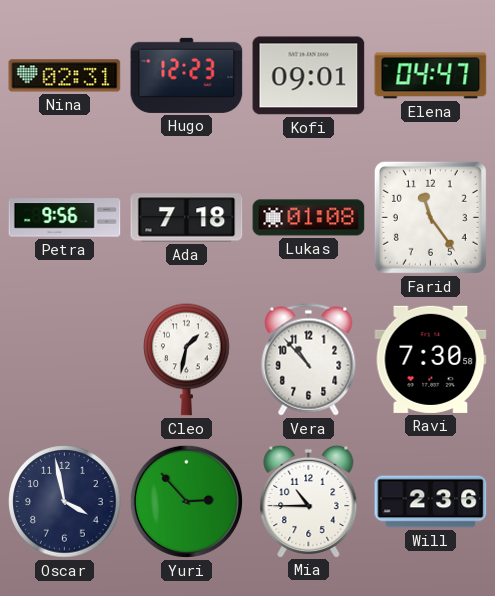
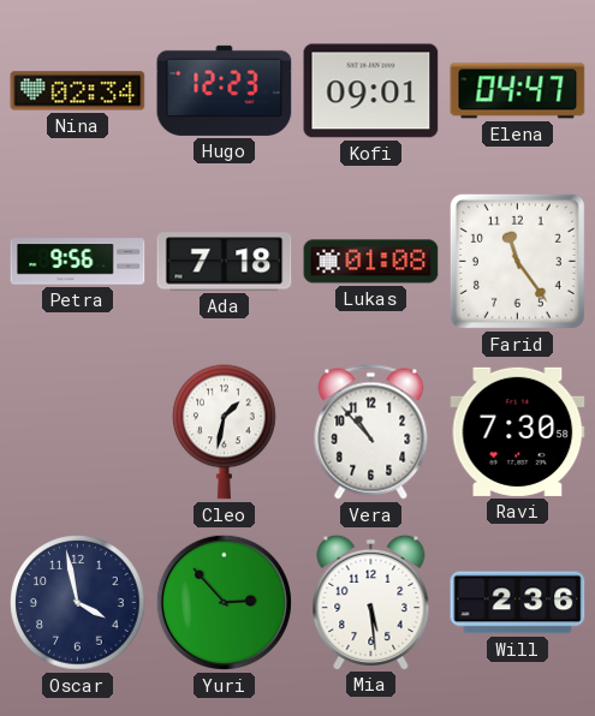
Nina: 02:31 -> 02:34 (78, 91)
Mia: 10:45 -> 5:29 (371, 602)
